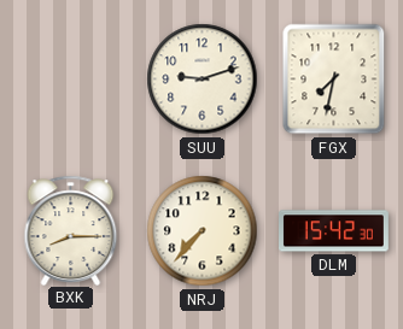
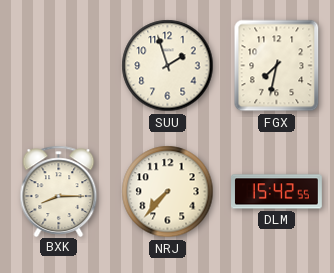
SUU: 9:12 -> 1:57 (168, 66)
DLM: 15:42:30 -> 15:42:55 (277, 192)
